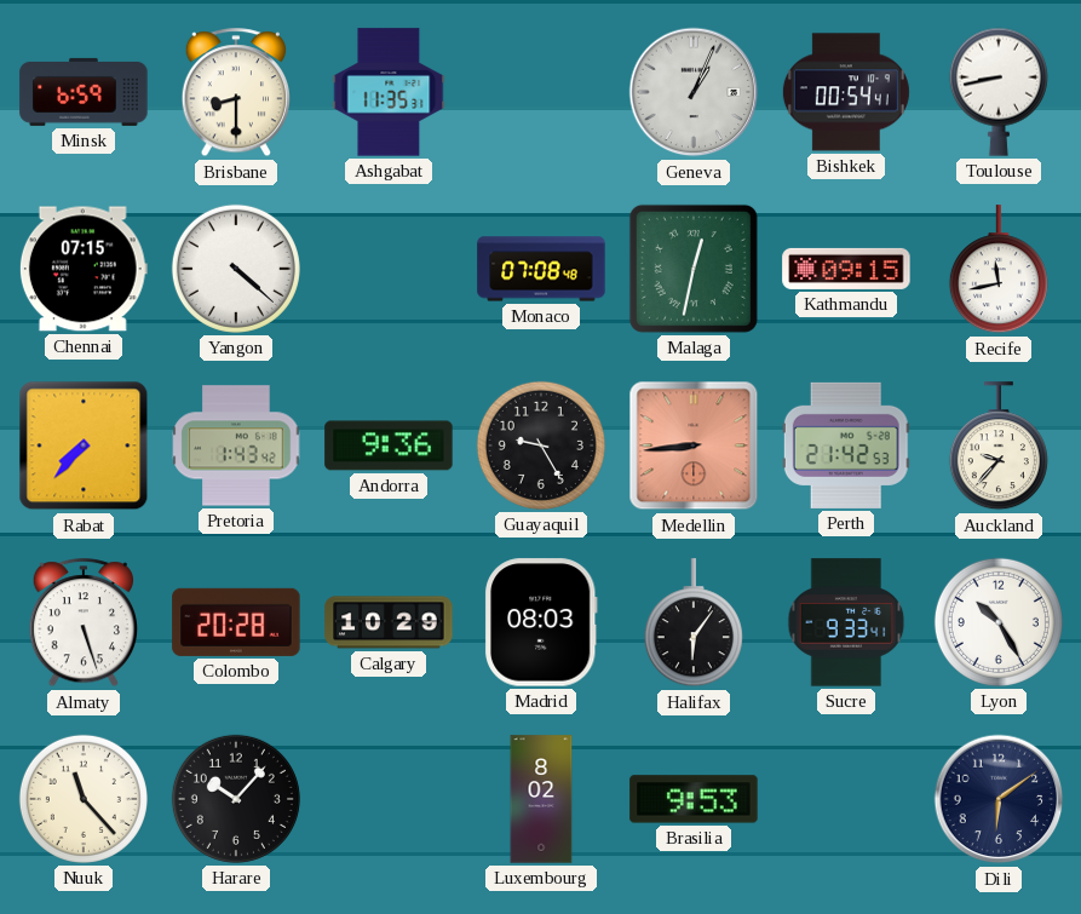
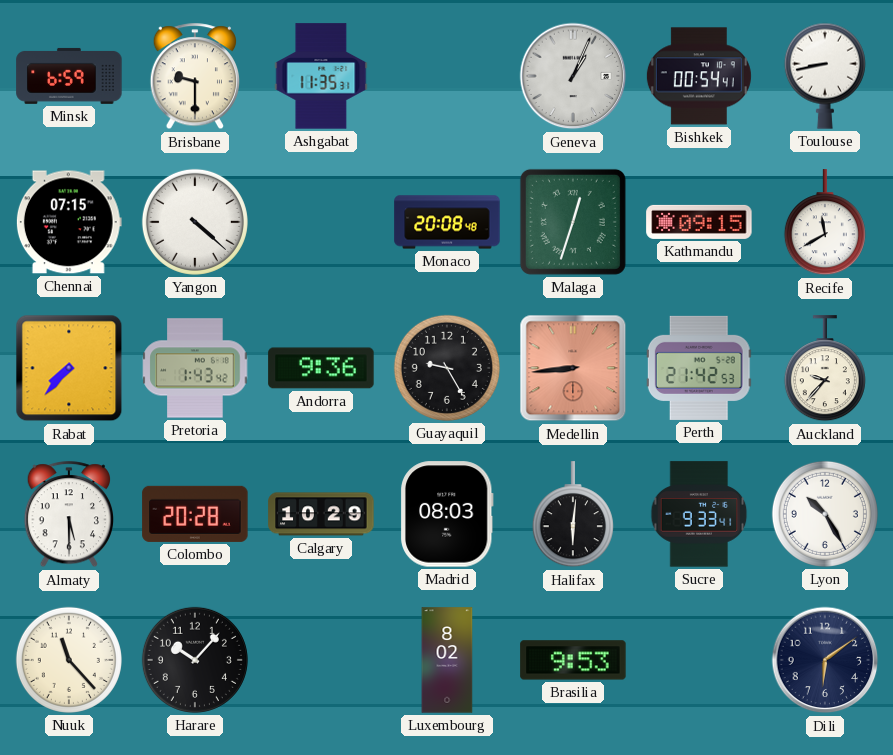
Brisbane: 8:30 -> 9:30 (194, 77)
Monaco: 07:08 -> 20:08 (447, 222)
Malaga: 12:32 -> 12:33 (573, 222)
Recife: 11:43 -> 11:40 (825, 223)
Almaty: 5:27 -> 5:30 (68, 515)
Halifax: 6:06 -> 6:01 (573, 515)
